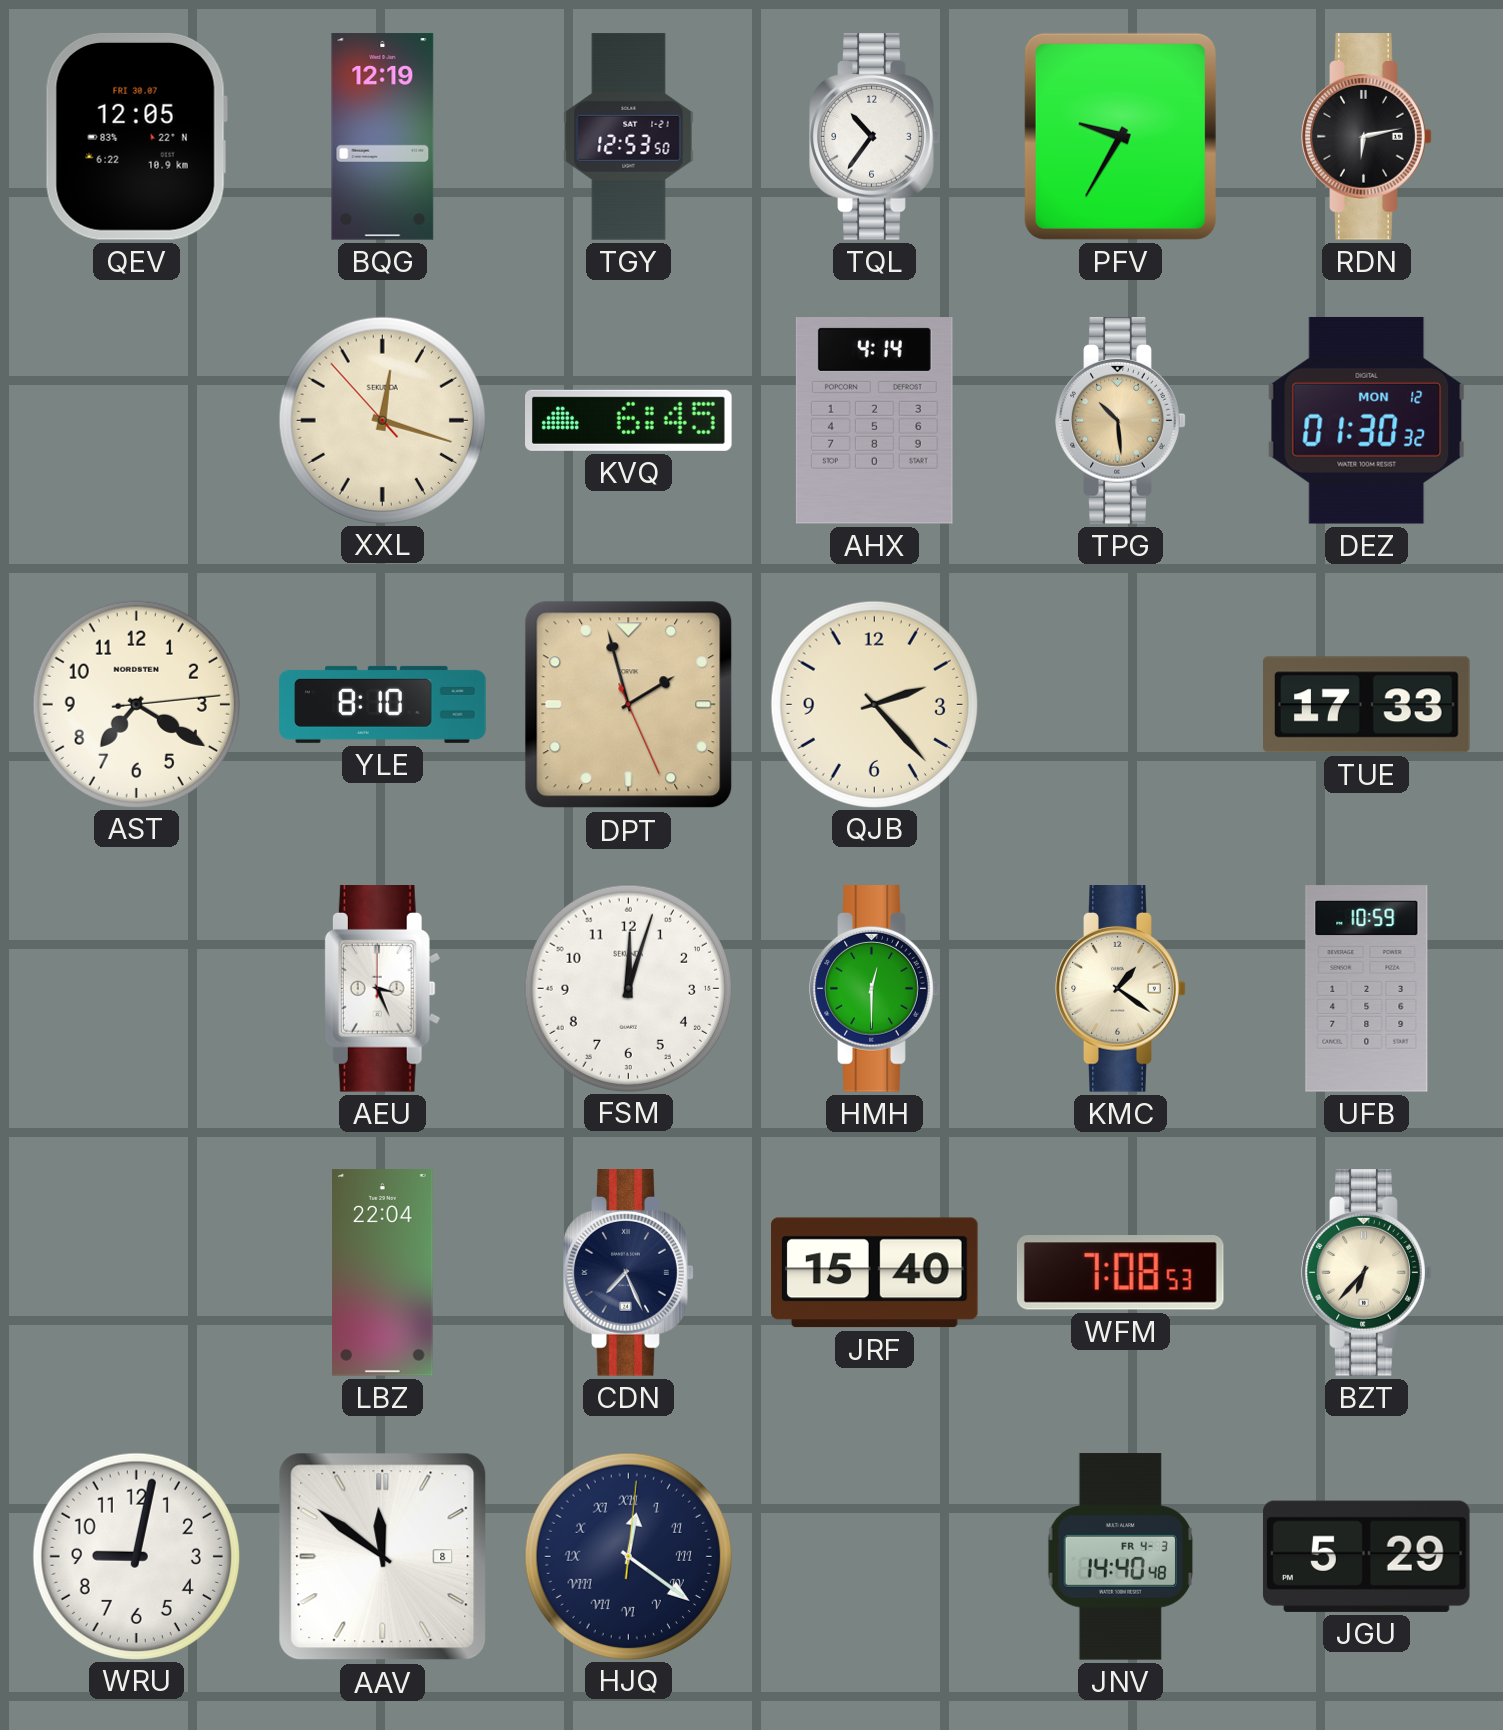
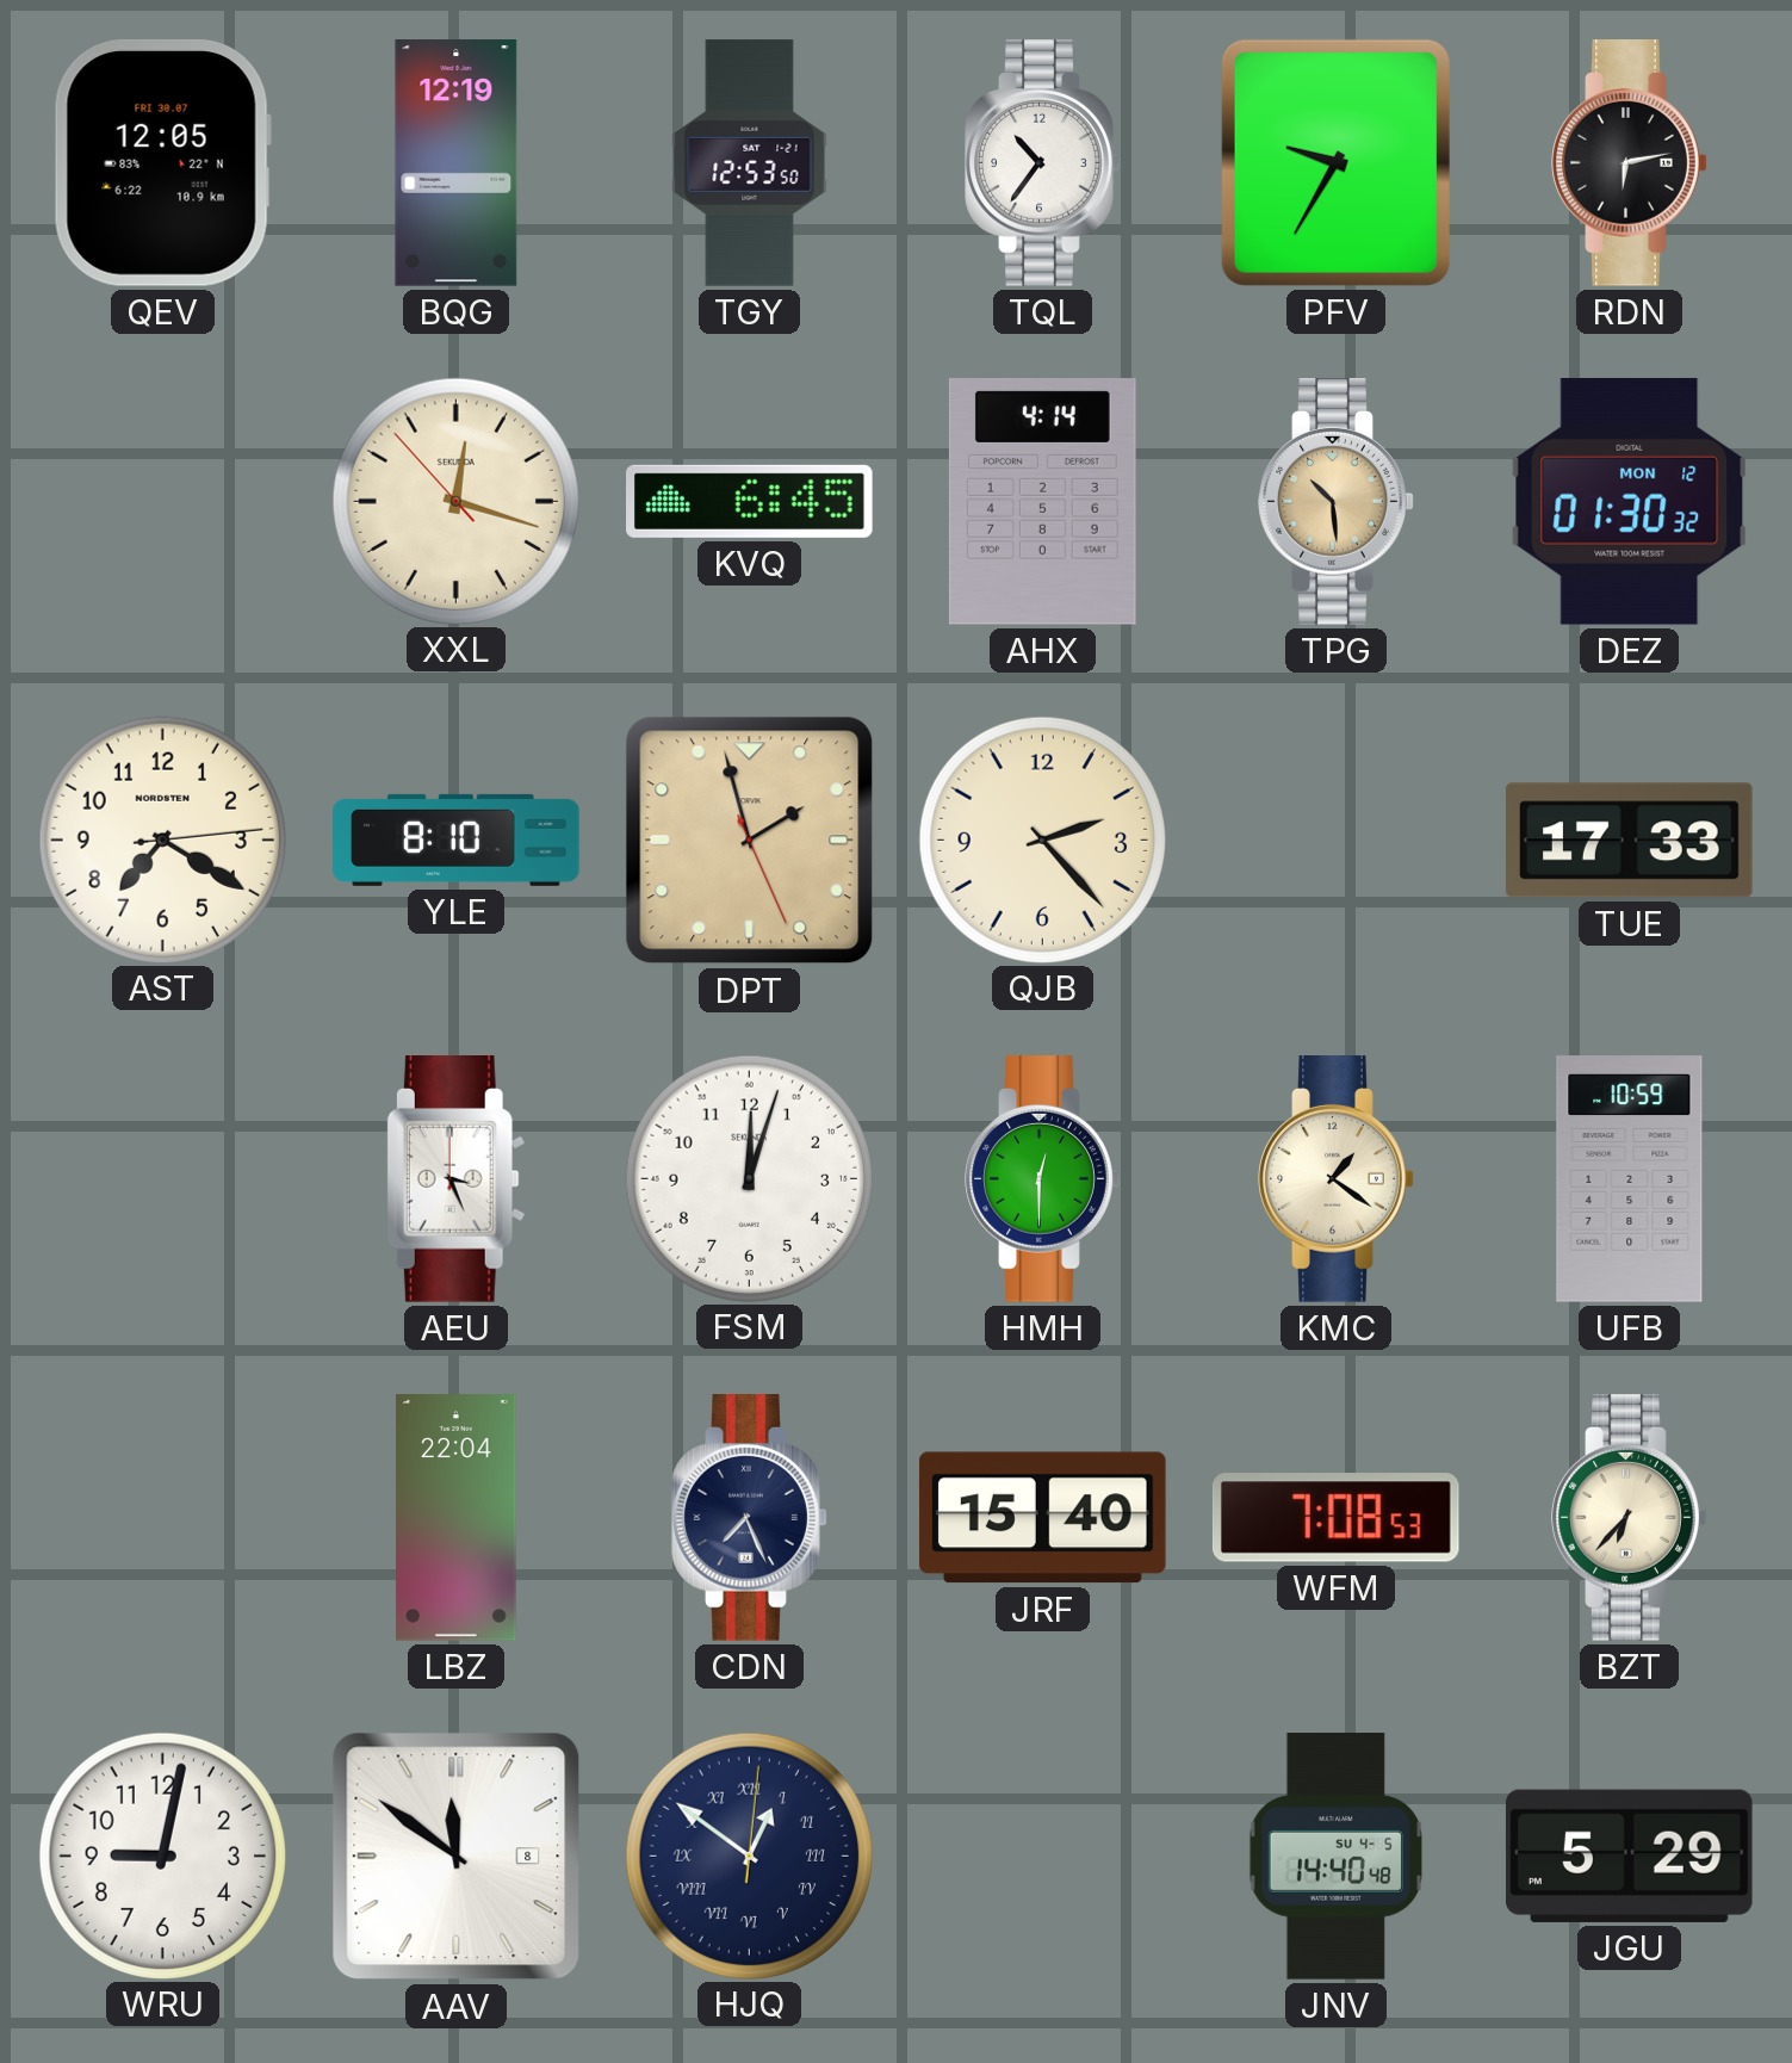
HJQ: 12:21 -> 12:51 (749, 1856)
JNV date: FR 4-3 -> SU 4-5 (1337, 1857)
